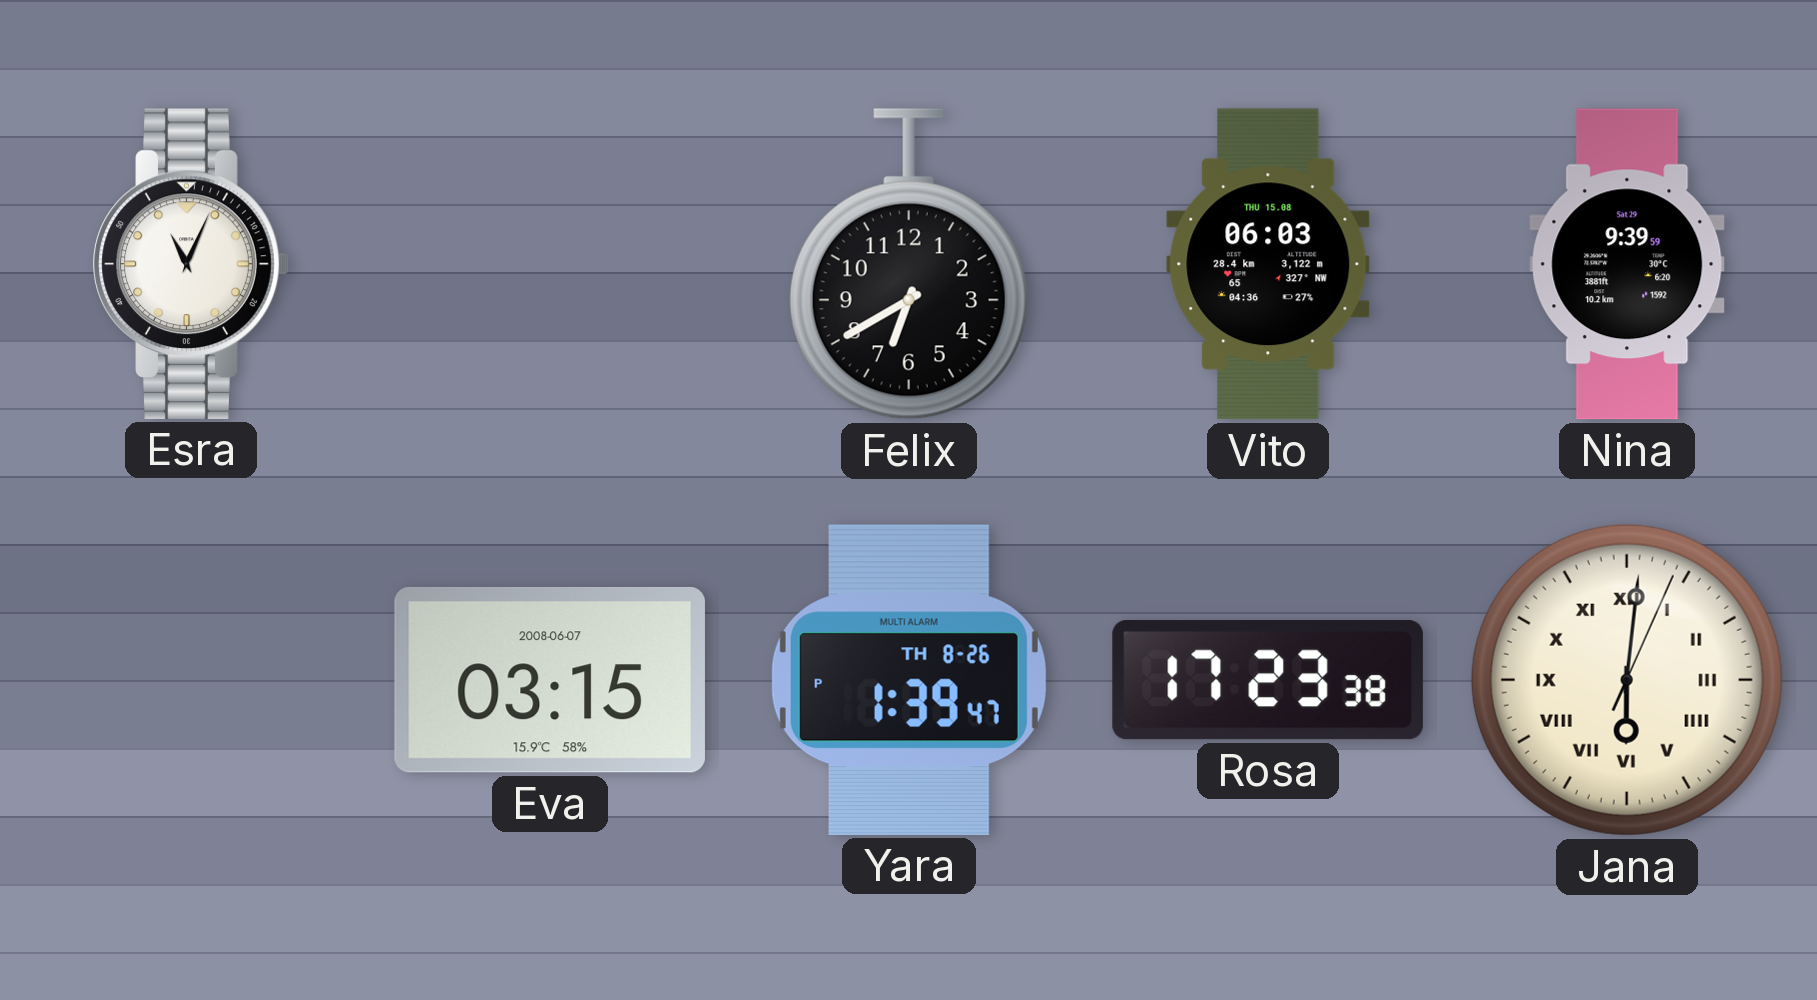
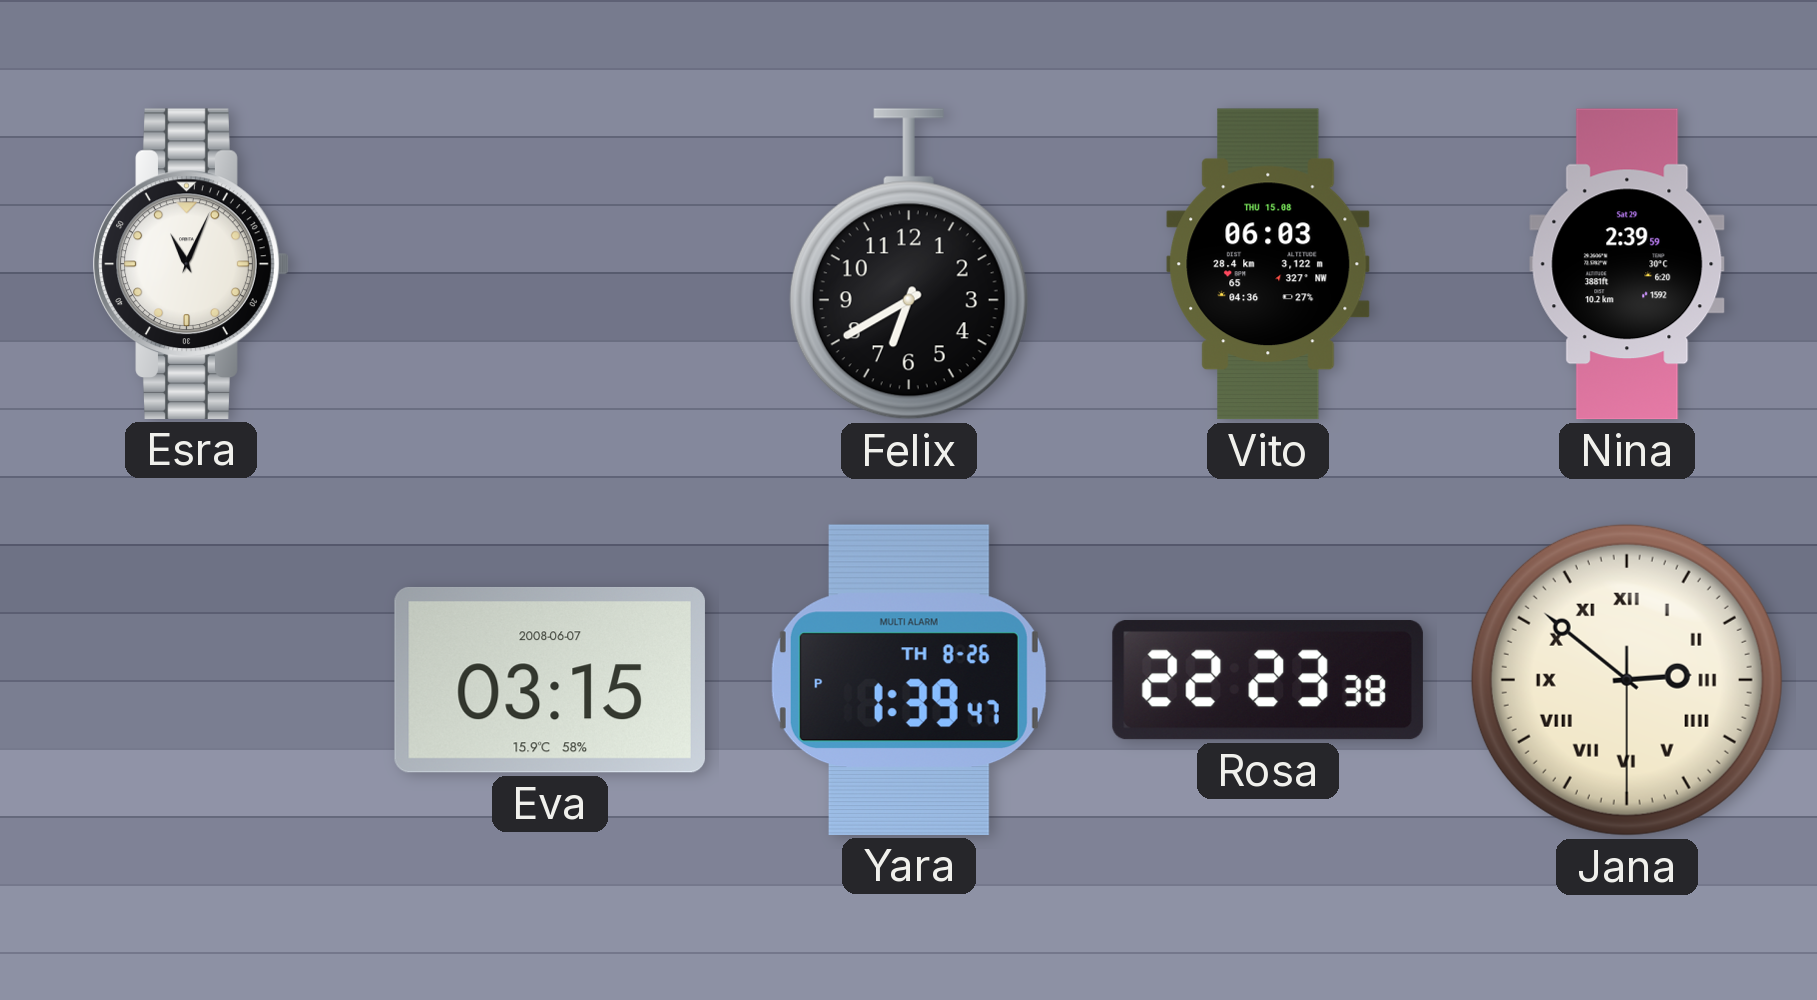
Nina: 9:39 -> 2:39 (1627, 264)
Rosa: 17:23 -> 22:23 (1268, 680)
Jana: 6:01 -> 2:51 (1627, 680)
